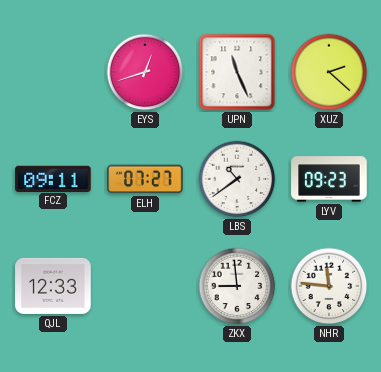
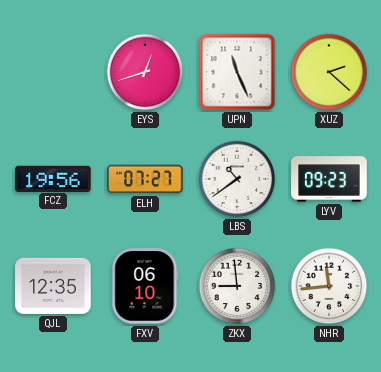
FCZ: 09:11 -> 19:56 (53, 178)
QJL: 12:33 -> 12:35 (53, 286)
FXV: none -> 06:10 (145, 286)
NHR: 11:46 -> 11:44 (329, 286)
